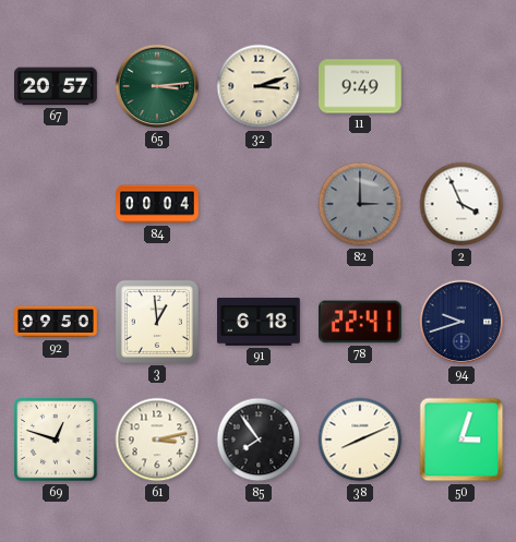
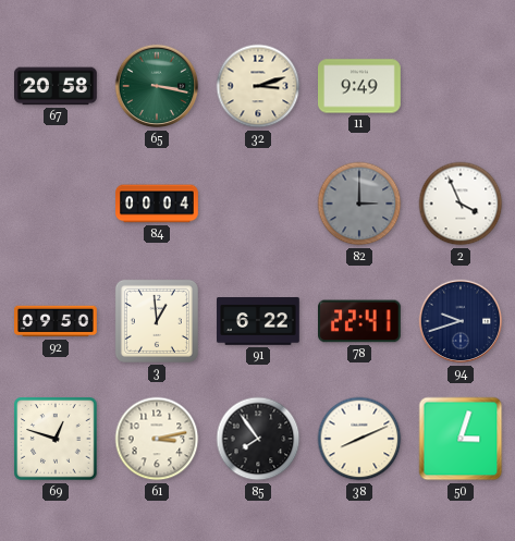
67: 20:57 -> 20:58 (57, 86)
65: 3:14 -> 3:17 (157, 86)
91: 6:18 -> 6:22 (259, 321)
